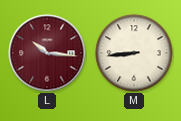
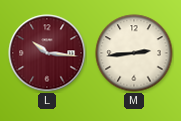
M: 8:44 -> 2:44 (134, 53)
